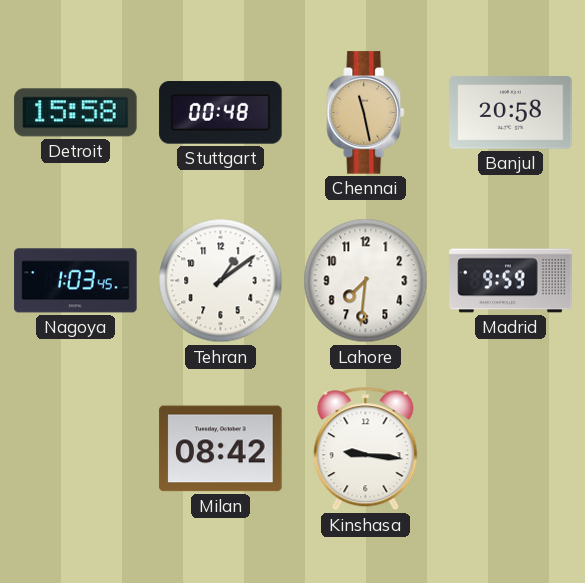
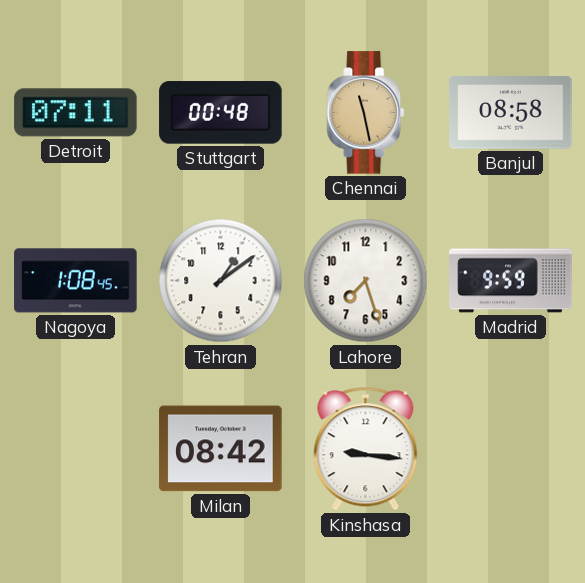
Detroit: 15:58 -> 07:11 (76, 113)
Banjul: 20:58 -> 08:58 (511, 113)
Nagoya: 1:03 -> 1:08 (76, 281)
Lahore: 7:31 -> 7:27 (366, 281)
